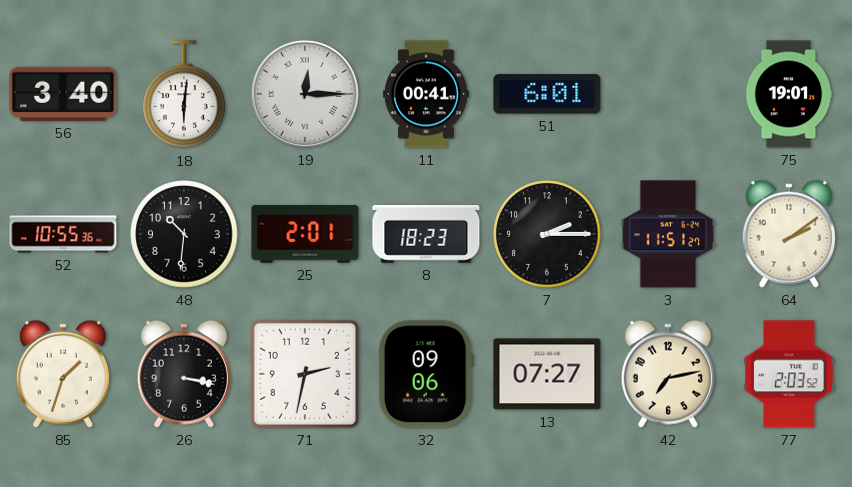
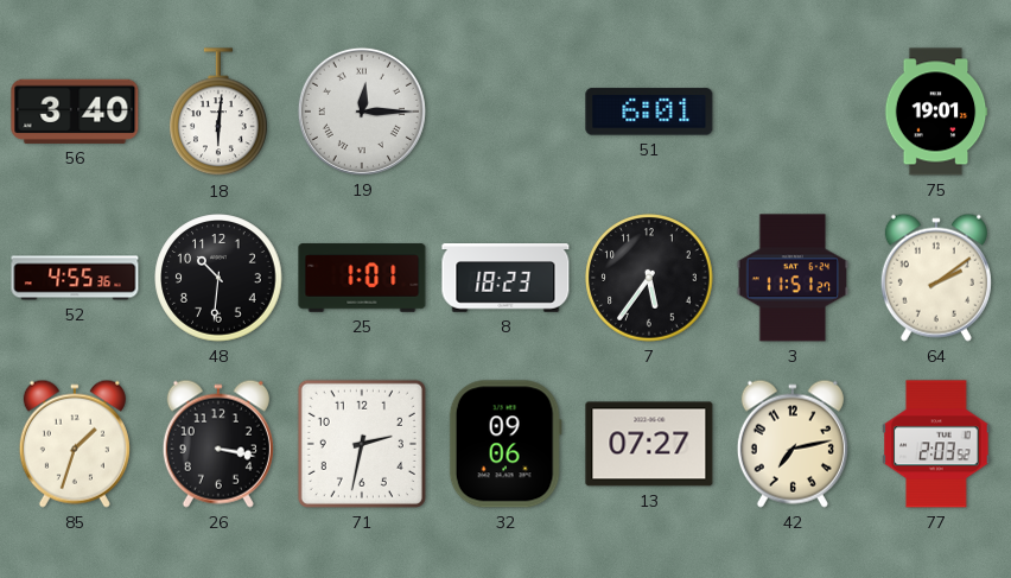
11: 00:41 -> none (426, 94)
52: 10:55 -> 4:55 (75, 278)
25: 2:01 -> 1:01 (362, 278)
7: 2:15 -> 5:36 (649, 278)
